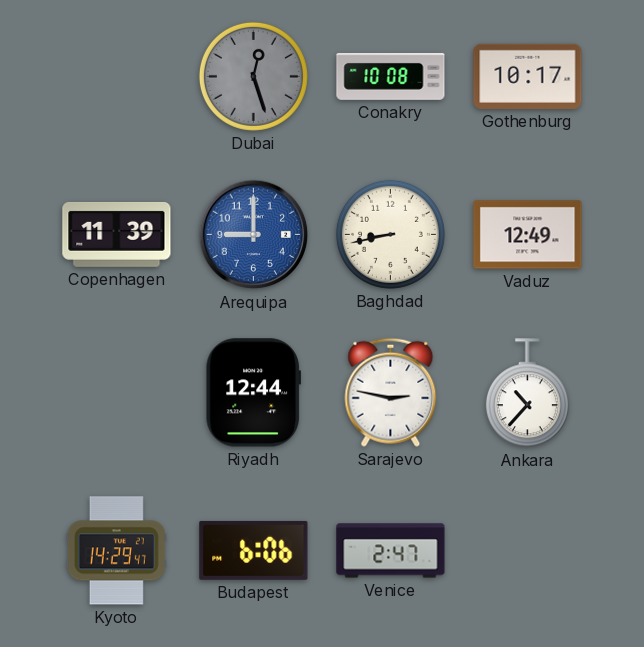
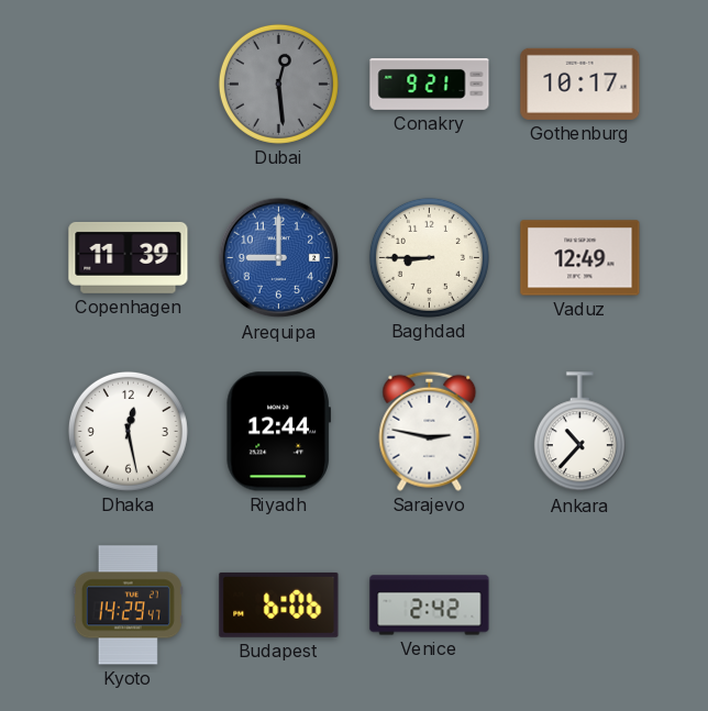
Dubai: 12:27 -> 12:29 (278, 84)
Conakry: 10:08 -> 9:21 (430, 84)
Baghdad: 8:43 -> 8:45 (429, 257)
Dhaka: none -> 12:28 (128, 431)
Venice: 2:47 -> 2:42 (430, 606)
